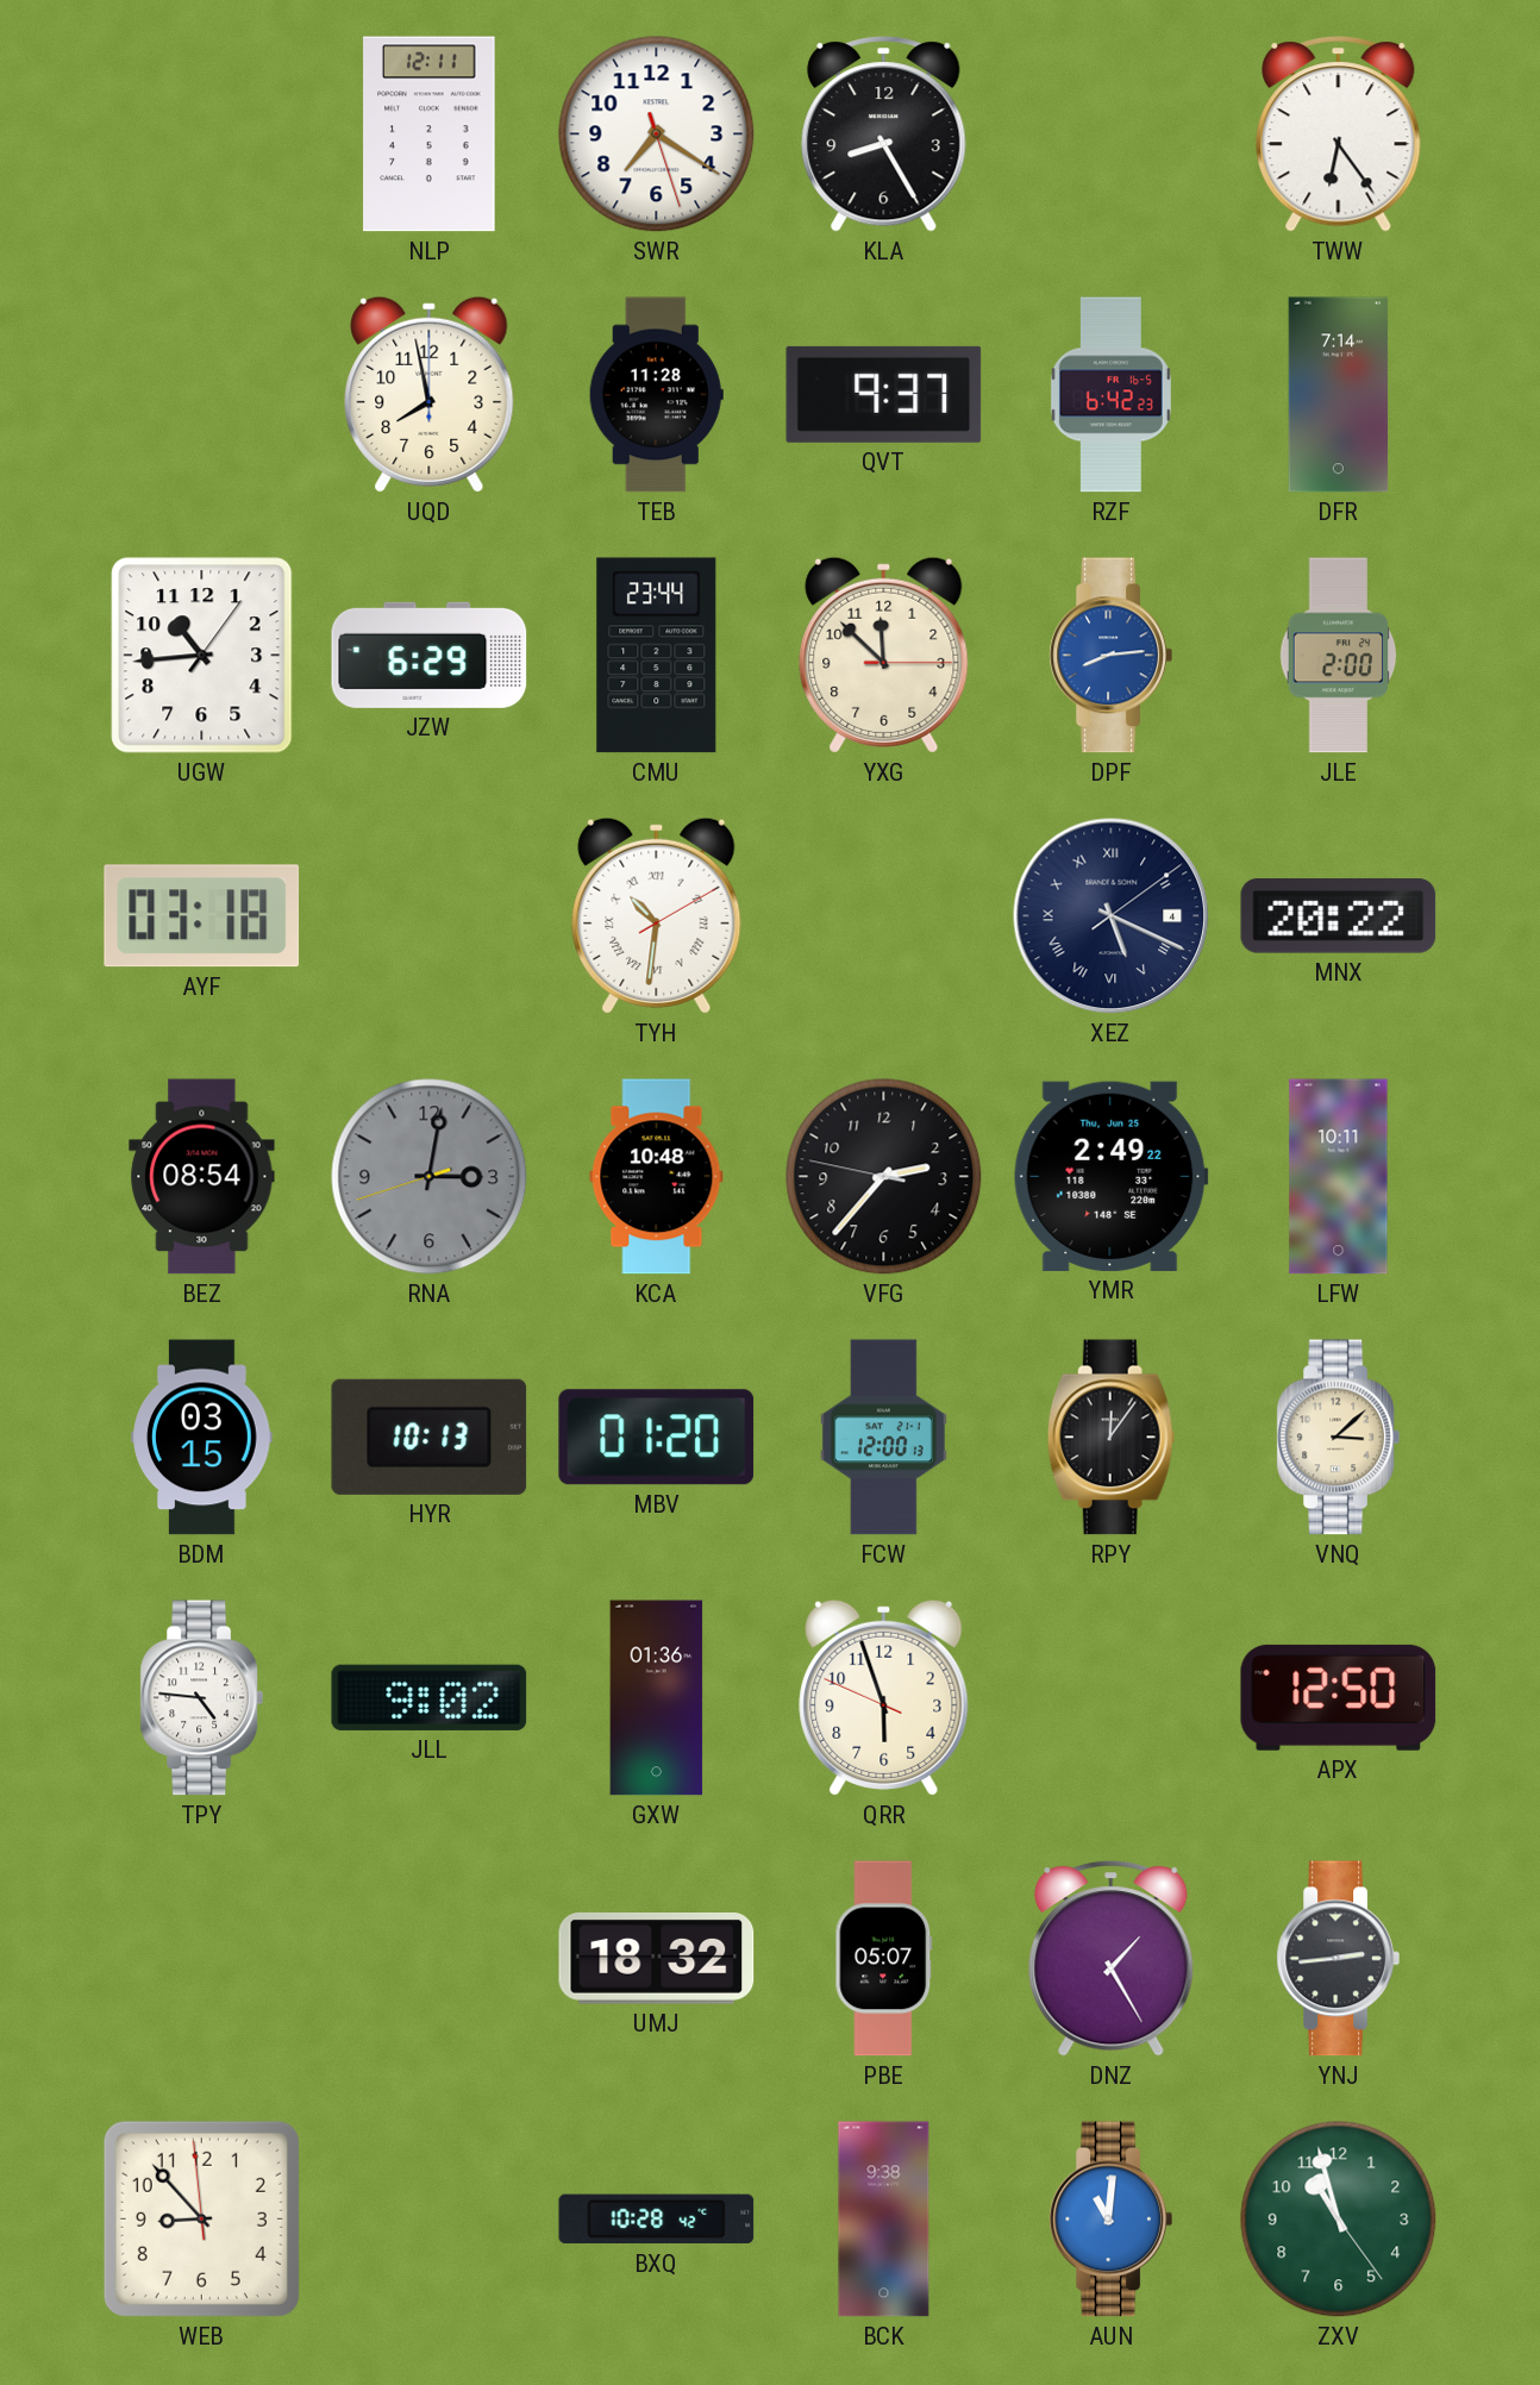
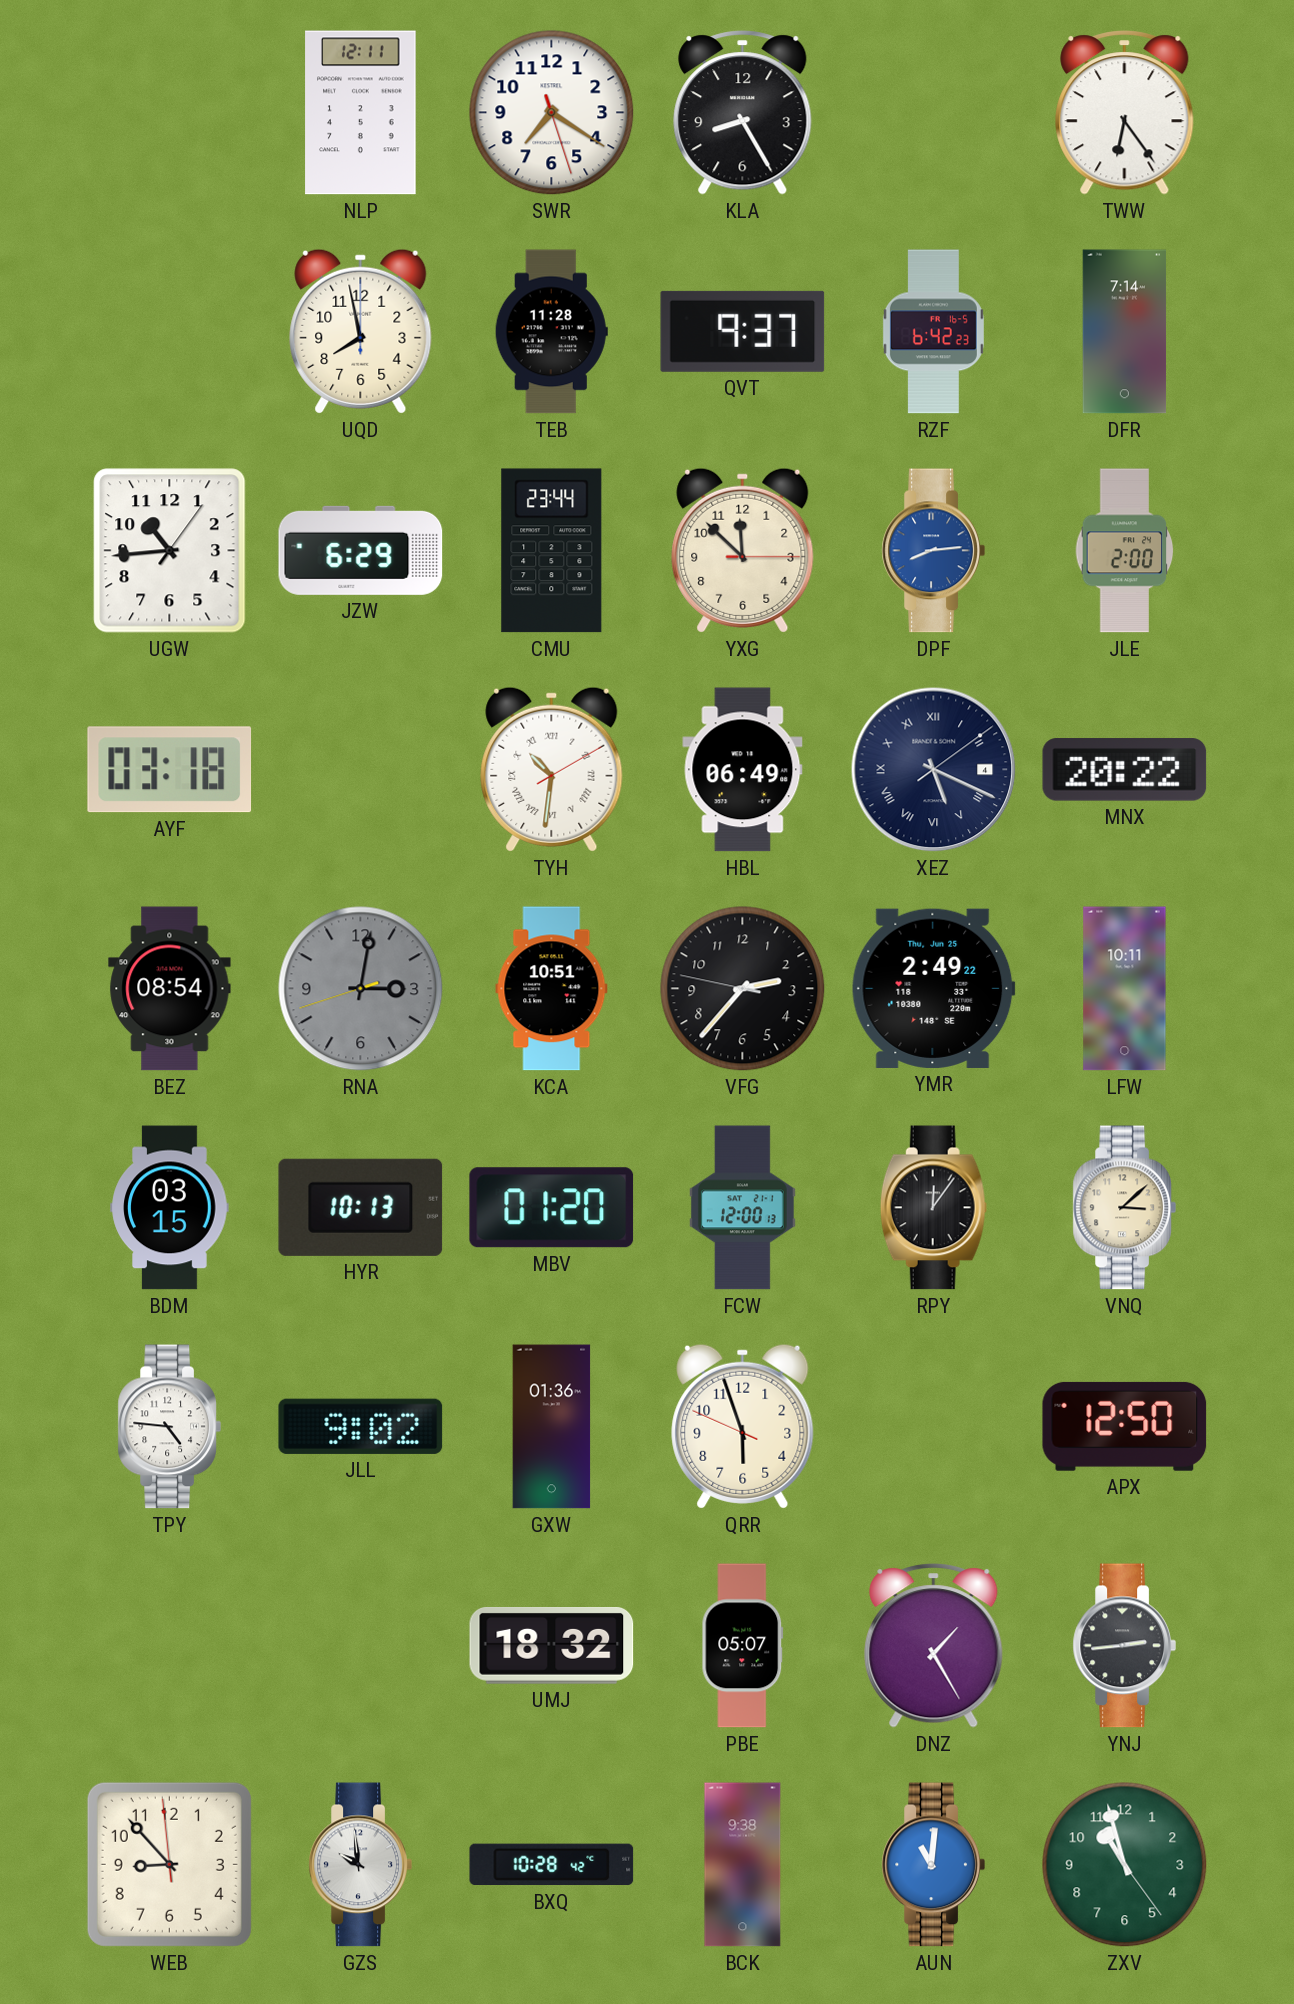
HBL: none -> 06:49 (743, 770)
KCA: 10:48 -> 10:51 (552, 989)
GZS: none -> 9:59 (360, 1865)
